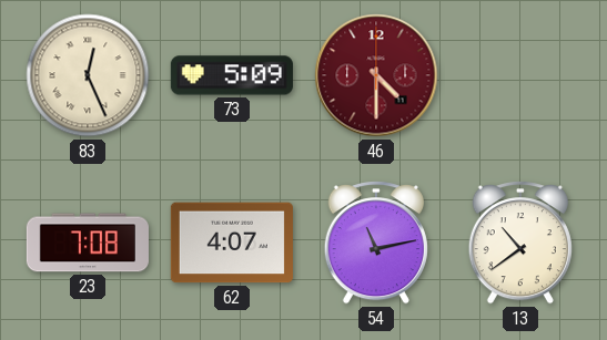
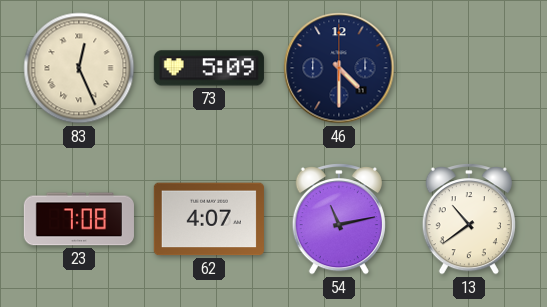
46 dial: burgundy -> navy (339, 68)
